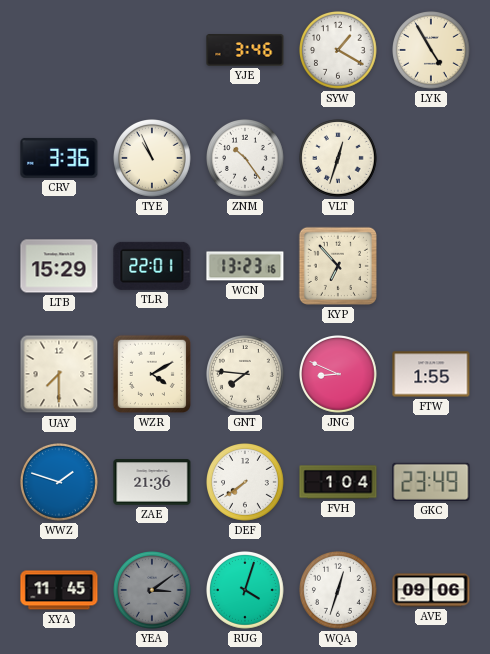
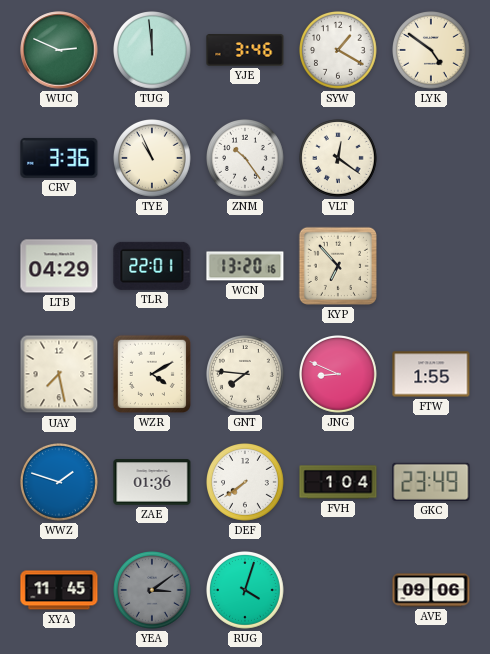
WUC: none -> 2:49 (59, 50)
TUG: none -> 11:59 (153, 51)
LYK: 4:55 -> 4:51 (432, 51)
VLT: 12:33 -> 12:21 (339, 159)
LTB: 15:29 -> 04:29 (59, 266)
WCN: 13:23 -> 13:20 (245, 266)
UAY: 7:30 -> 7:28 (59, 374)
ZAE: 21:36 -> 01:36 (152, 482)
WQA: 12:33 -> none (339, 591)
